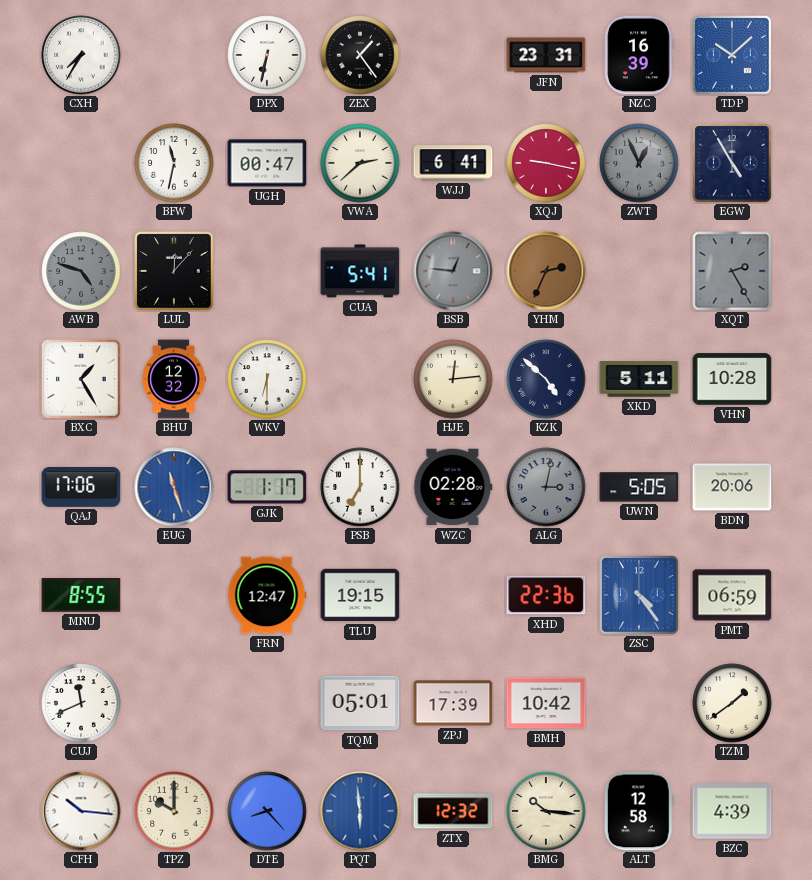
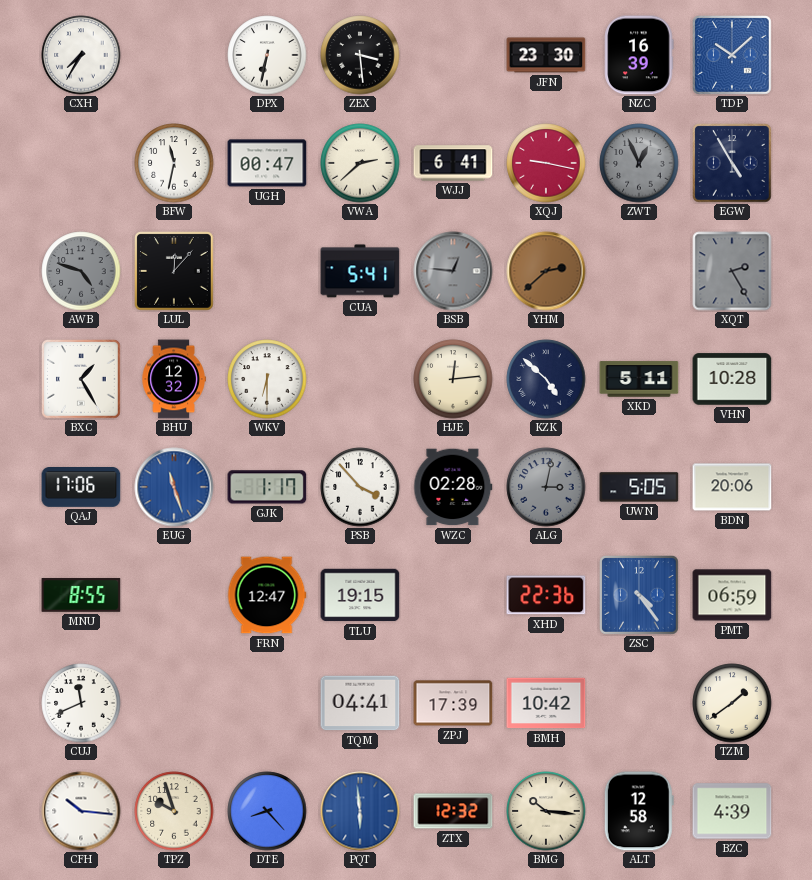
ZEX: 1:24 -> 3:29 (360, 55)
JFN: 23:31 -> 23:30 (546, 55)
YHM: 2:34 -> 2:38 (546, 271)
PSB: 7:00 -> 3:53 (360, 487)
TQM: 05:01 -> 04:41 (360, 703)
TPZ: 10:00 -> 9:57 (174, 811)
